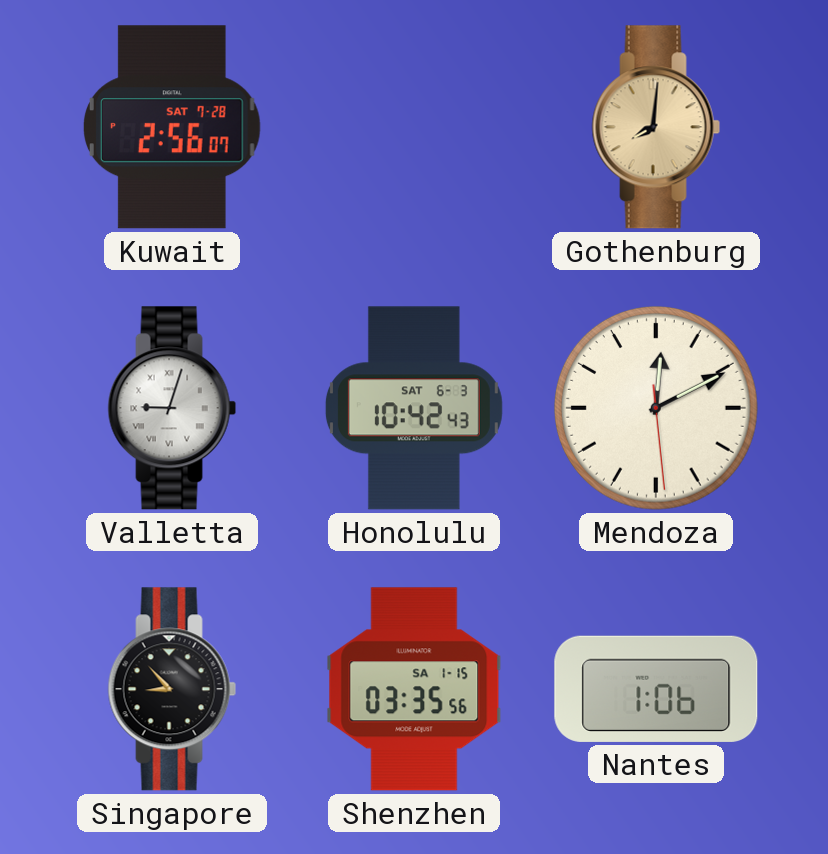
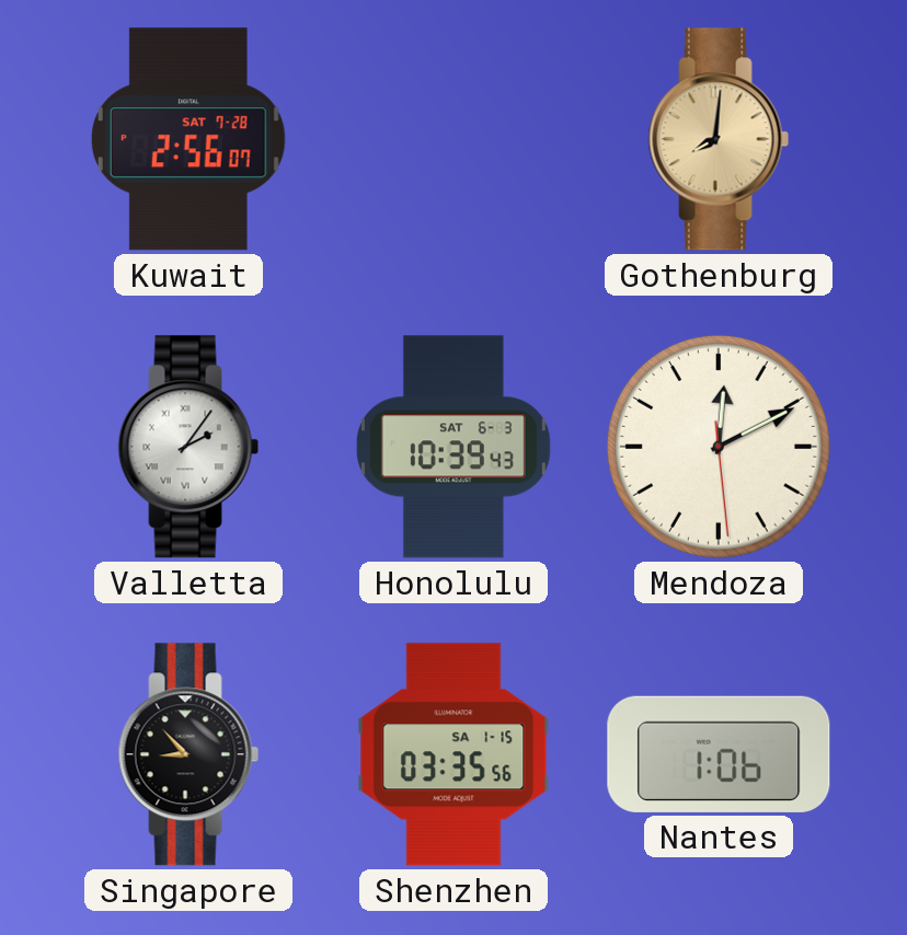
Valletta: 9:03 -> 2:06 (188, 447)
Honolulu: 10:42 -> 10:39 (453, 447)
